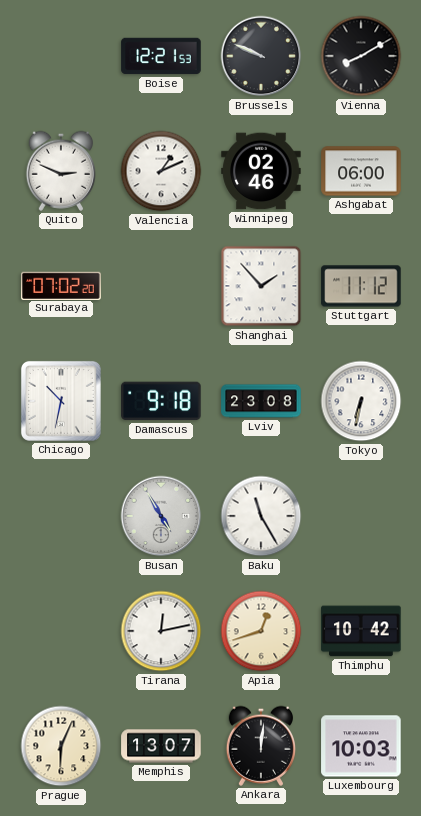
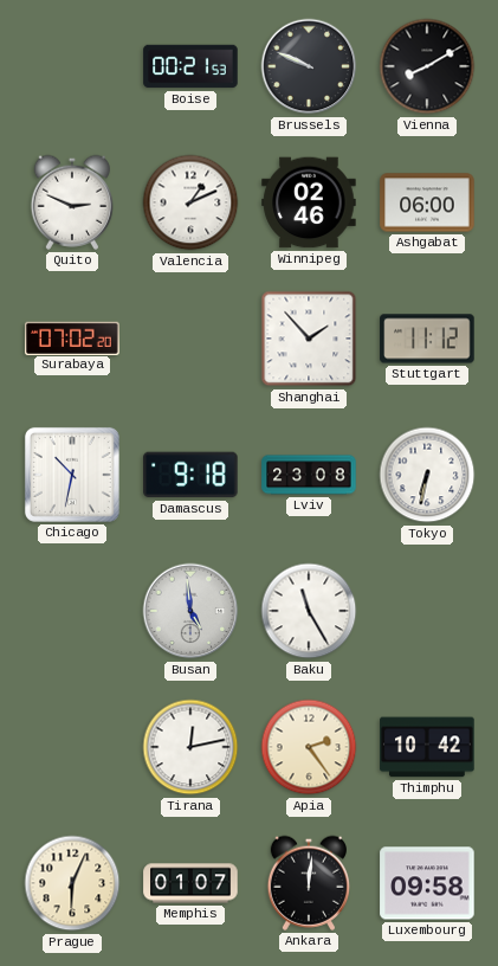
Boise: 12:21 -> 00:21 (190, 66)
Busan: 4:55 -> 4:59 (190, 611)
Apia: 12:42 -> 2:24 (309, 747)
Memphis: 13:07 -> 01:07 (190, 883)
Luxembourg: 10:03 -> 09:58 (427, 883)
